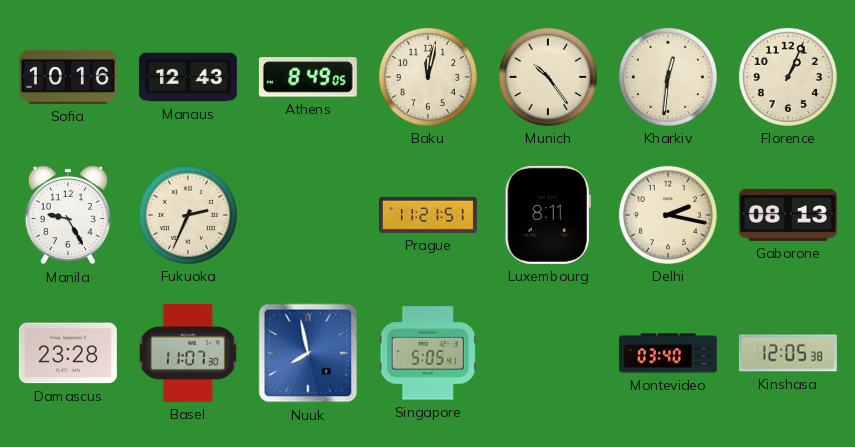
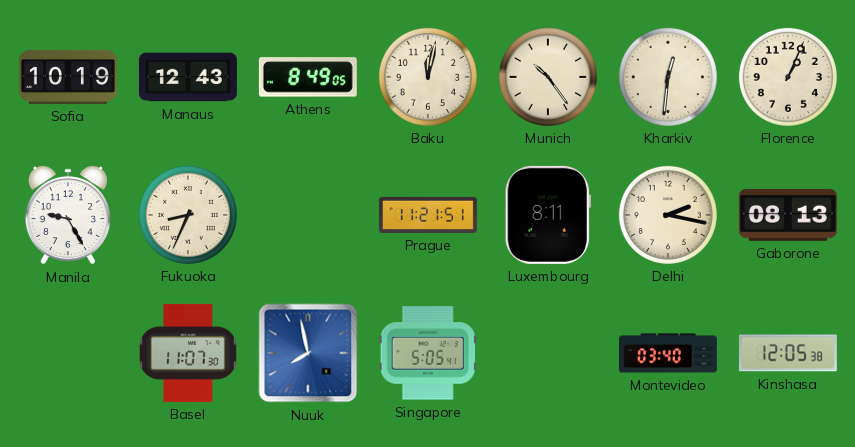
Sofia: 10:16 -> 10:19 (68, 77)
Fukuoka: 2:34 -> 8:34 (188, 215)
Damascus: 23:28 -> none (68, 353)
